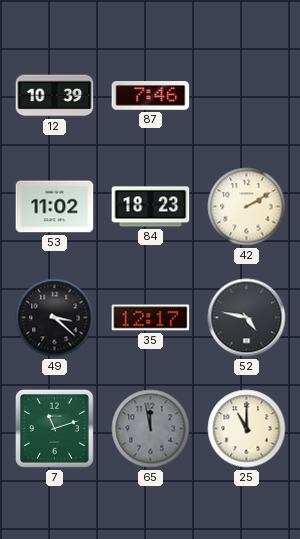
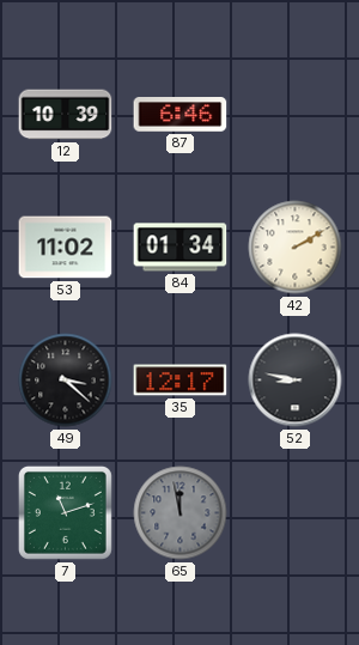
87: 7:46 -> 6:46 (181, 115)
84: 18:23 -> 01:34 (181, 248)
52: 4:47 -> 8:47 (296, 381)
25: 11:00 -> none (247, 429)
